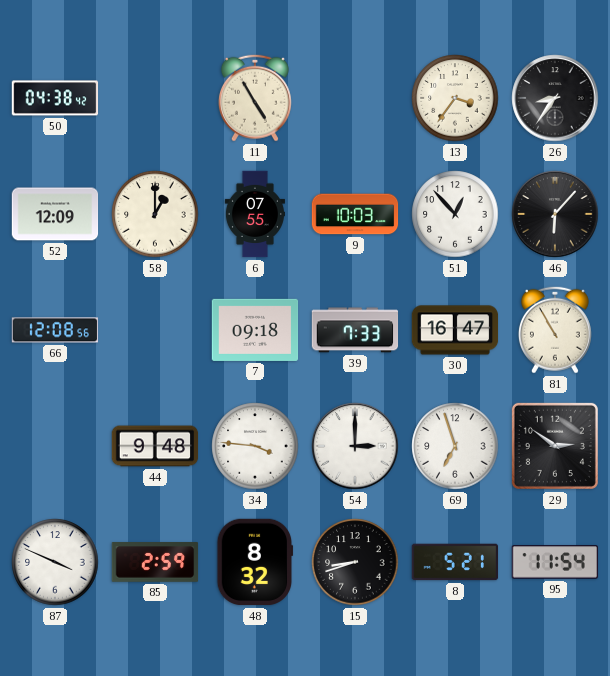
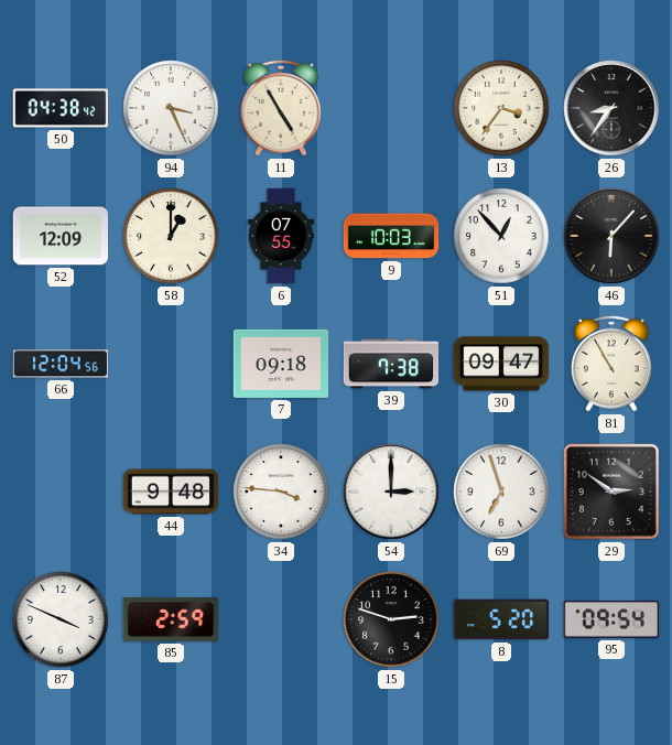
94: none -> 3:26 (171, 108)
66: 12:08 -> 12:04 (61, 364)
39: 7:33 -> 7:38 (391, 364)
30: 16:47 -> 09:47 (501, 364)
48: 8:32 -> none (255, 562)
15: 8:42 -> 2:48 (391, 619)
8: 5:21 -> 5:20 (501, 619)
95: 11:54 -> 09:54 (611, 619)
